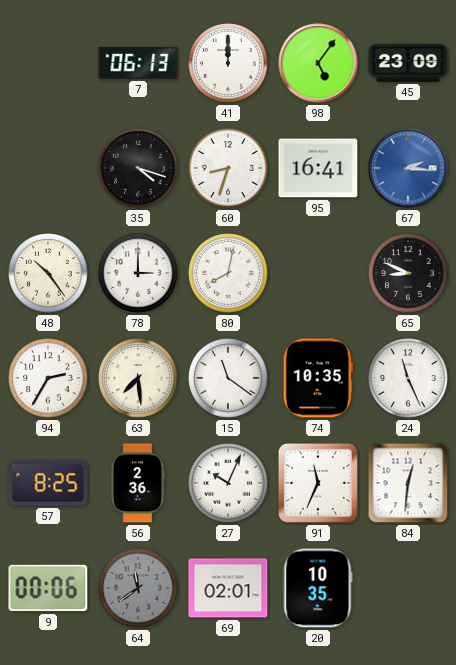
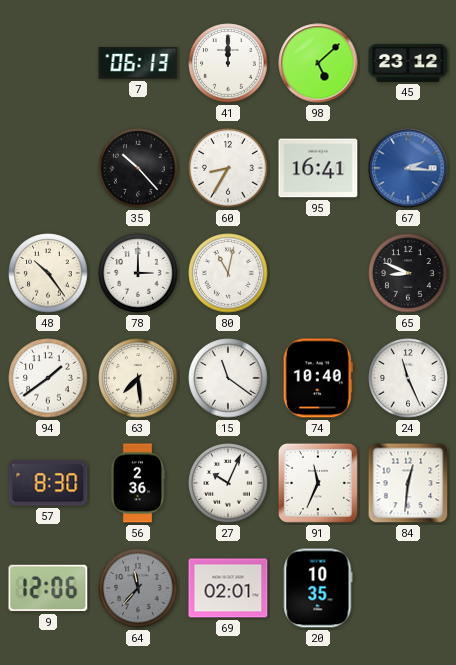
98: 5:06 -> 5:08 (318, 63)
45: 23:09 -> 23:12 (408, 63)
35: 4:18 -> 10:23 (138, 168)
60: 8:33 -> 8:35 (228, 168)
80: 8:02 -> 11:02 (228, 273)
94: 2:35 -> 1:39 (48, 378)
74: 10:35 -> 10:40 (318, 378)
57: 8:25 -> 8:30 (48, 483)
9: 00:06 -> 12:06 (48, 588)
64: 11:39 -> 11:37 (138, 588)
